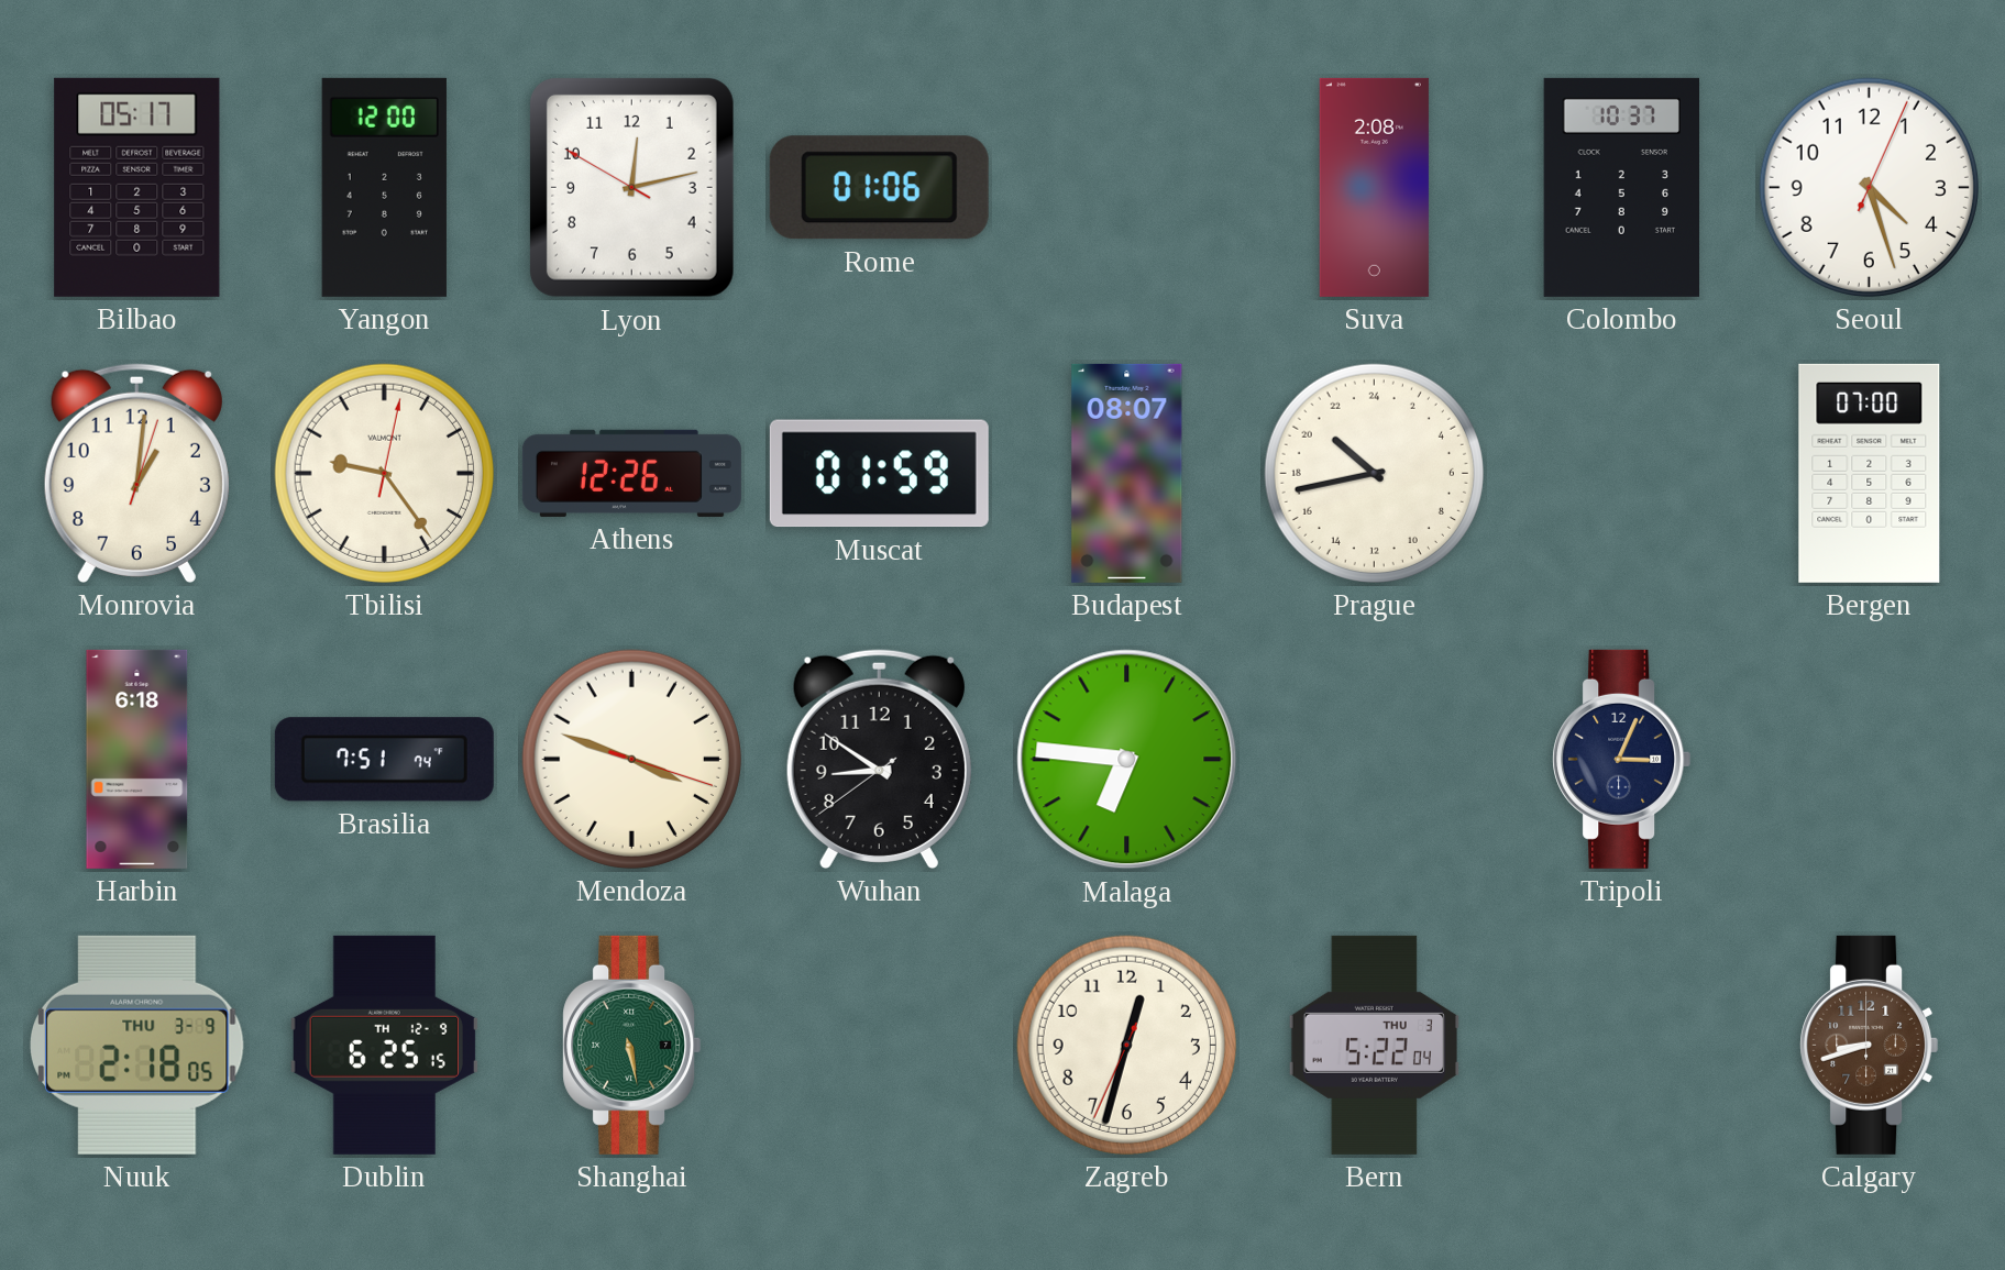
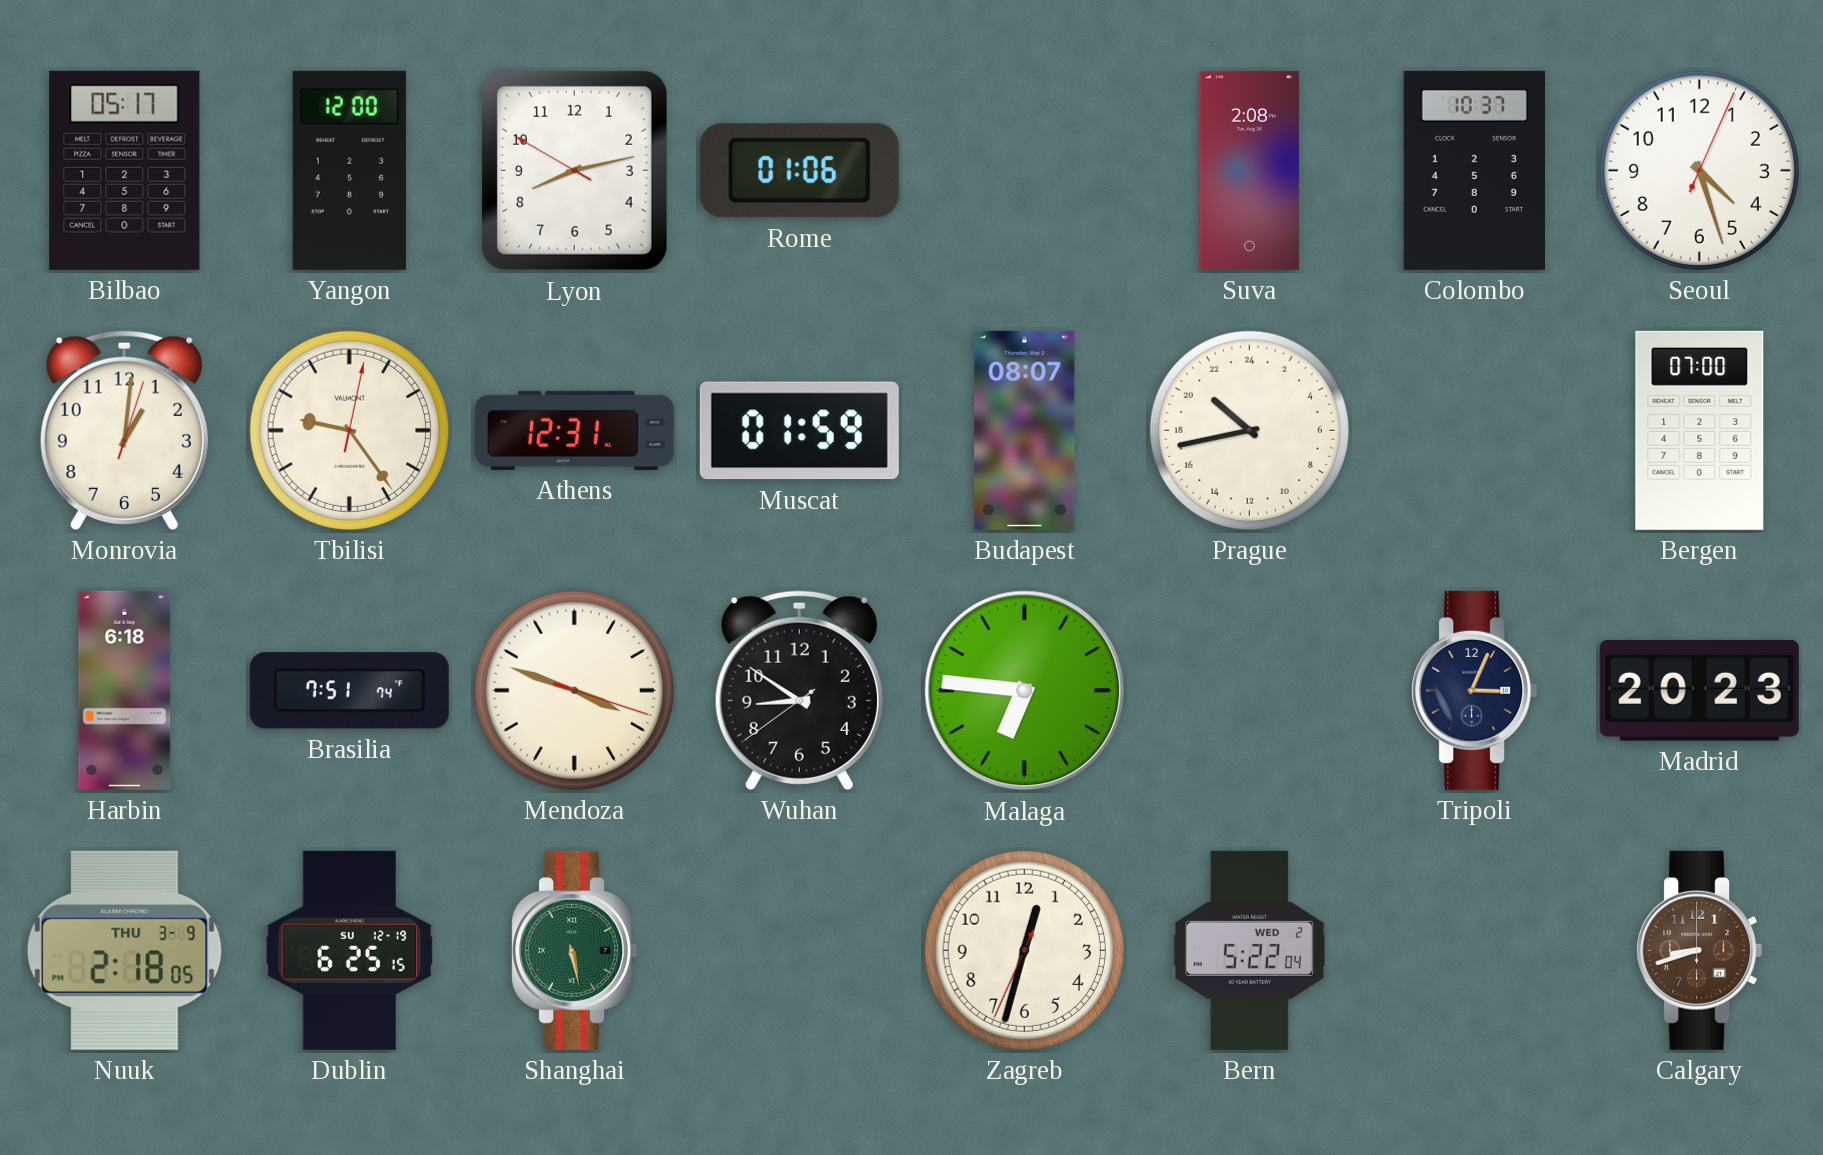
Lyon: 12:12 -> 8:12 (574, 170)
Athens: 12:26 -> 12:31 (574, 430)
Madrid: none -> 20:23 (1699, 690)
Dublin date: TH 12-9 -> SU 12-19 (349, 950)
Bern date: THU 3 -> WED 2 (1249, 950)
